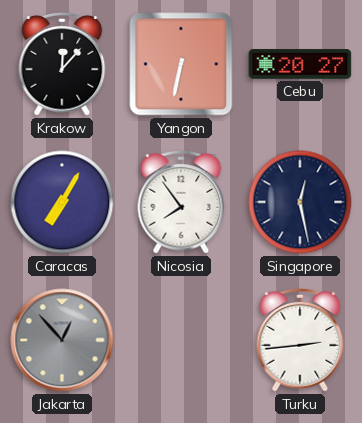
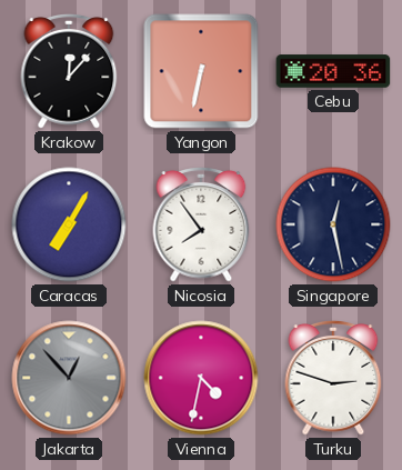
Cebu: 20:27 -> 20:36 (333, 71)
Vienna: none -> 4:32 (201, 378)
Turku: 2:44 -> 2:48 (333, 379)
